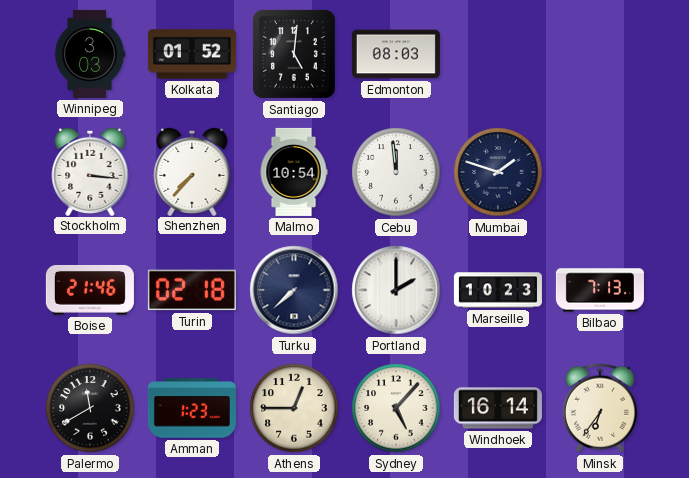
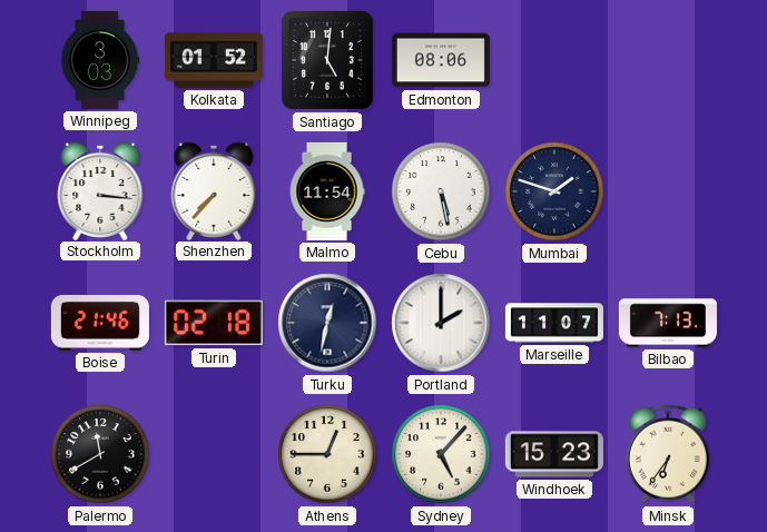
Edmonton: 08:03 -> 08:06 (441, 60)
Malmo: 10:54 -> 11:54 (327, 191)
Cebu: 11:59 -> 5:28 (441, 191)
Turku: 7:38 -> 12:32 (327, 323)
Marseille: 10:23 -> 11:07 (554, 323)
Amman: 1:23 -> none (192, 408)
Windhoek: 16:14 -> 15:23 (554, 454)
